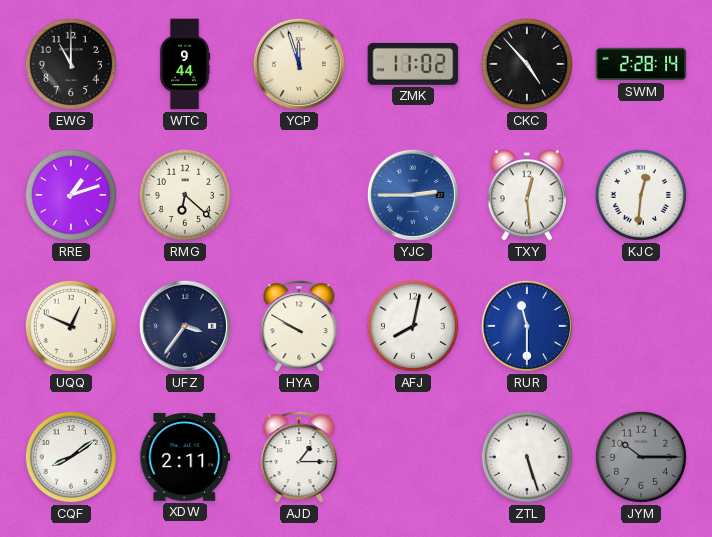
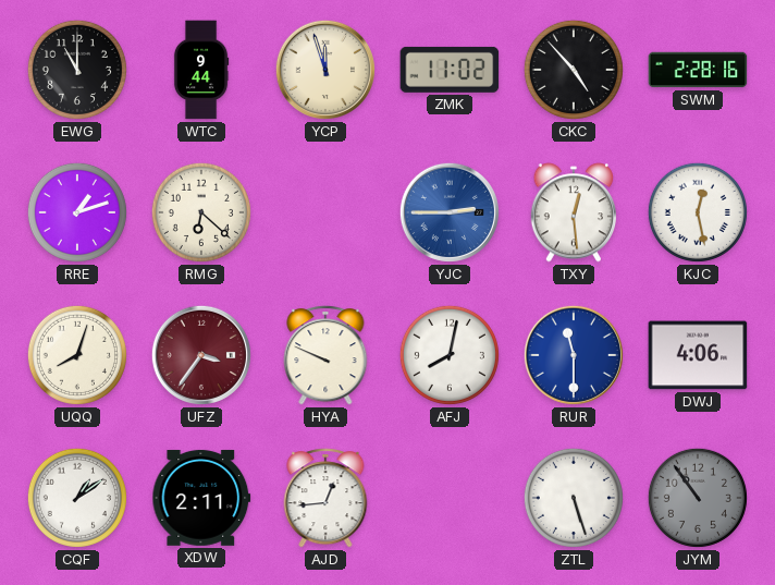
SWM: 2:28:14 -> 2:28:16 (698, 70)
KJC: 12:31 -> 12:28 (698, 212)
UQQ: 12:49 -> 8:03 (77, 355)
UFZ dial: navy -> burgundy (201, 355)
HYA: 9:50 -> 9:49 (325, 355)
DWJ: none -> 4:06 (698, 355)
CQF: 8:09 -> 1:09 (77, 498)
AJD: 1:15 -> 12:44 (325, 498)
JYM: 10:15 -> 10:54 (698, 498)
